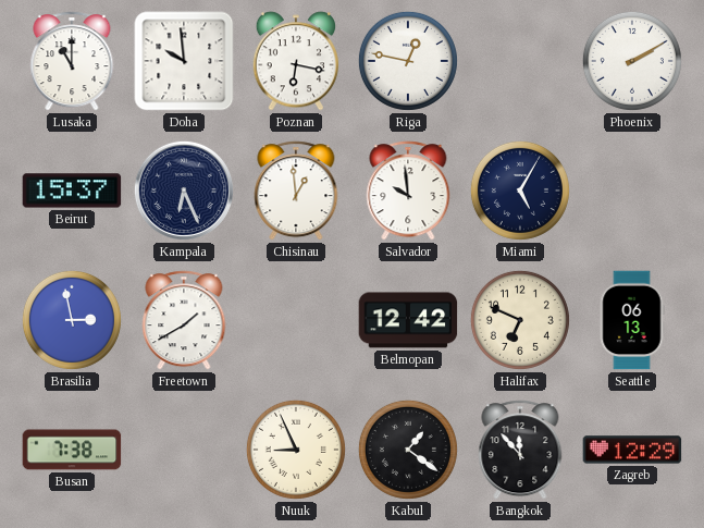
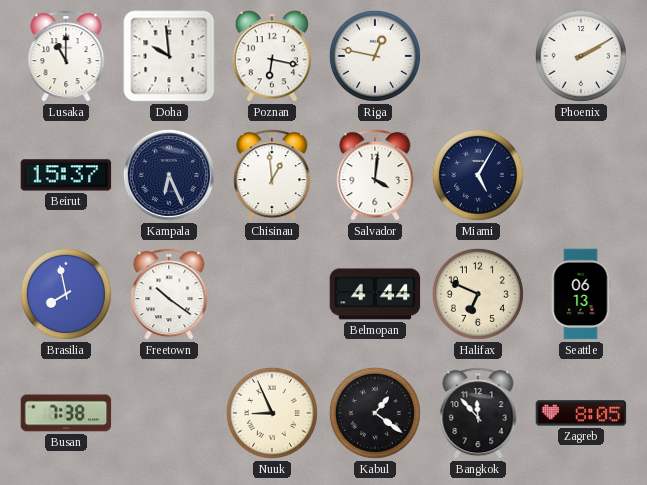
Salvador: 9:59 -> 4:01 (375, 175)
Brasilia: 2:58 -> 7:58 (66, 294)
Freetown: 1:40 -> 10:21 (169, 294)
Belmopan: 12:42 -> 4:44 (375, 294)
Zagreb: 12:29 -> 8:05 (581, 413)
